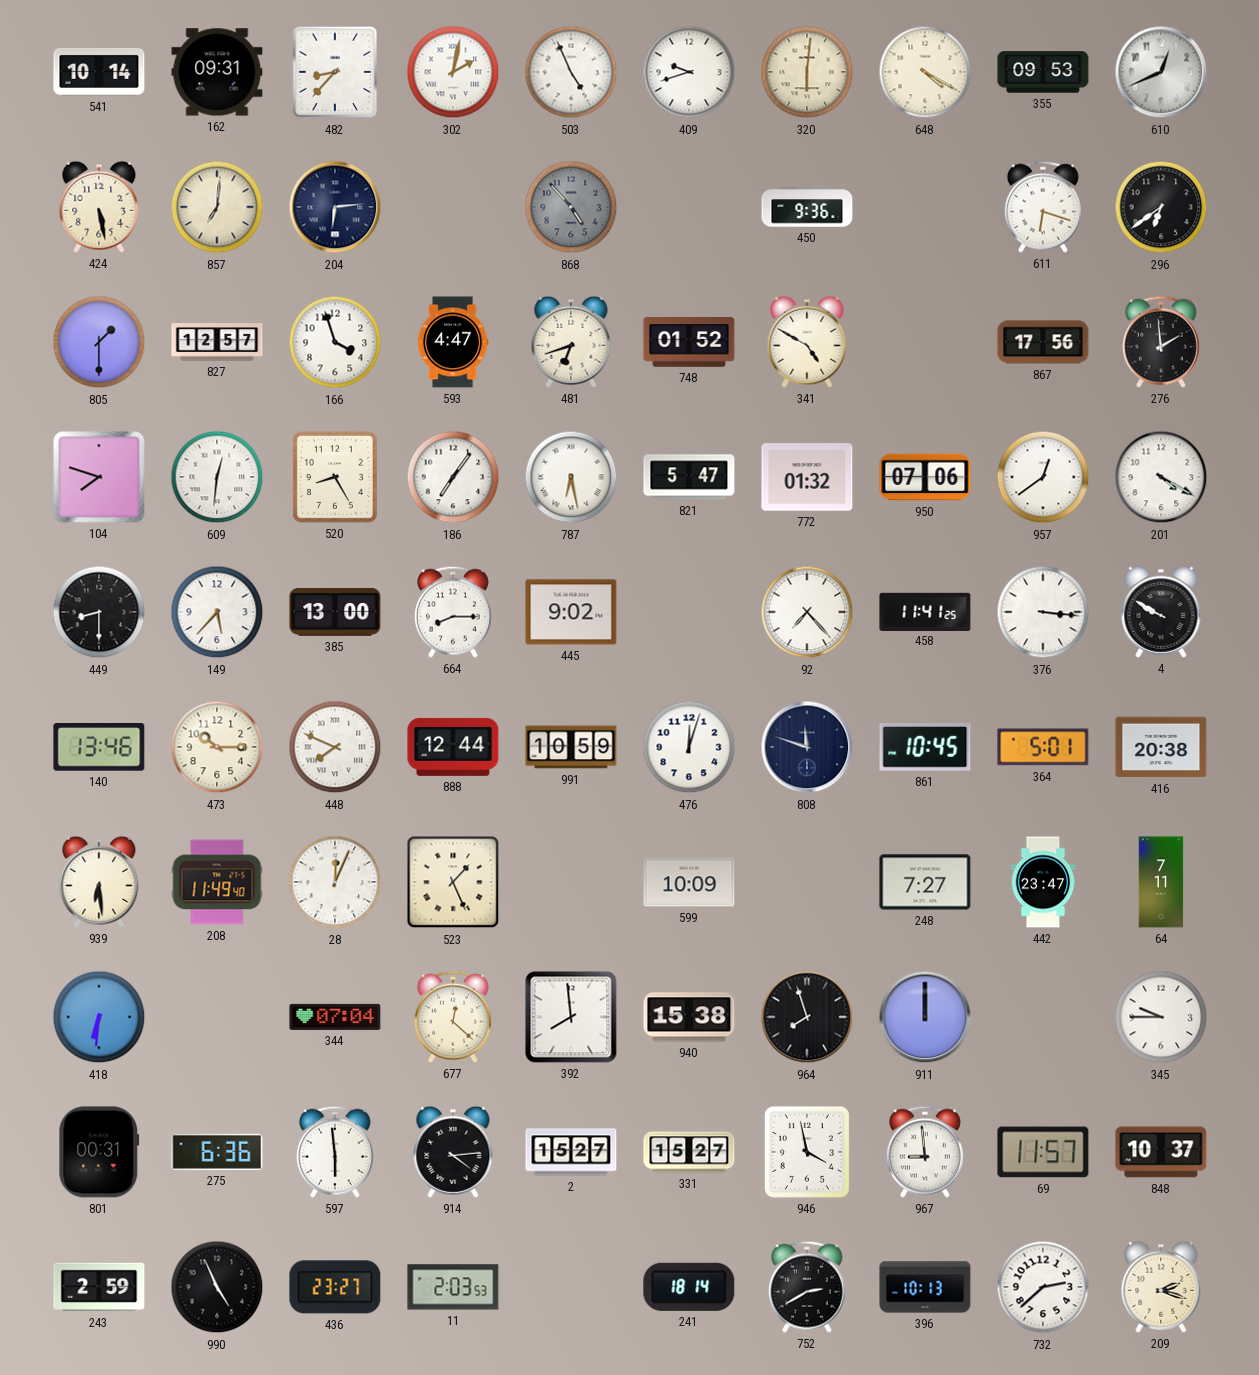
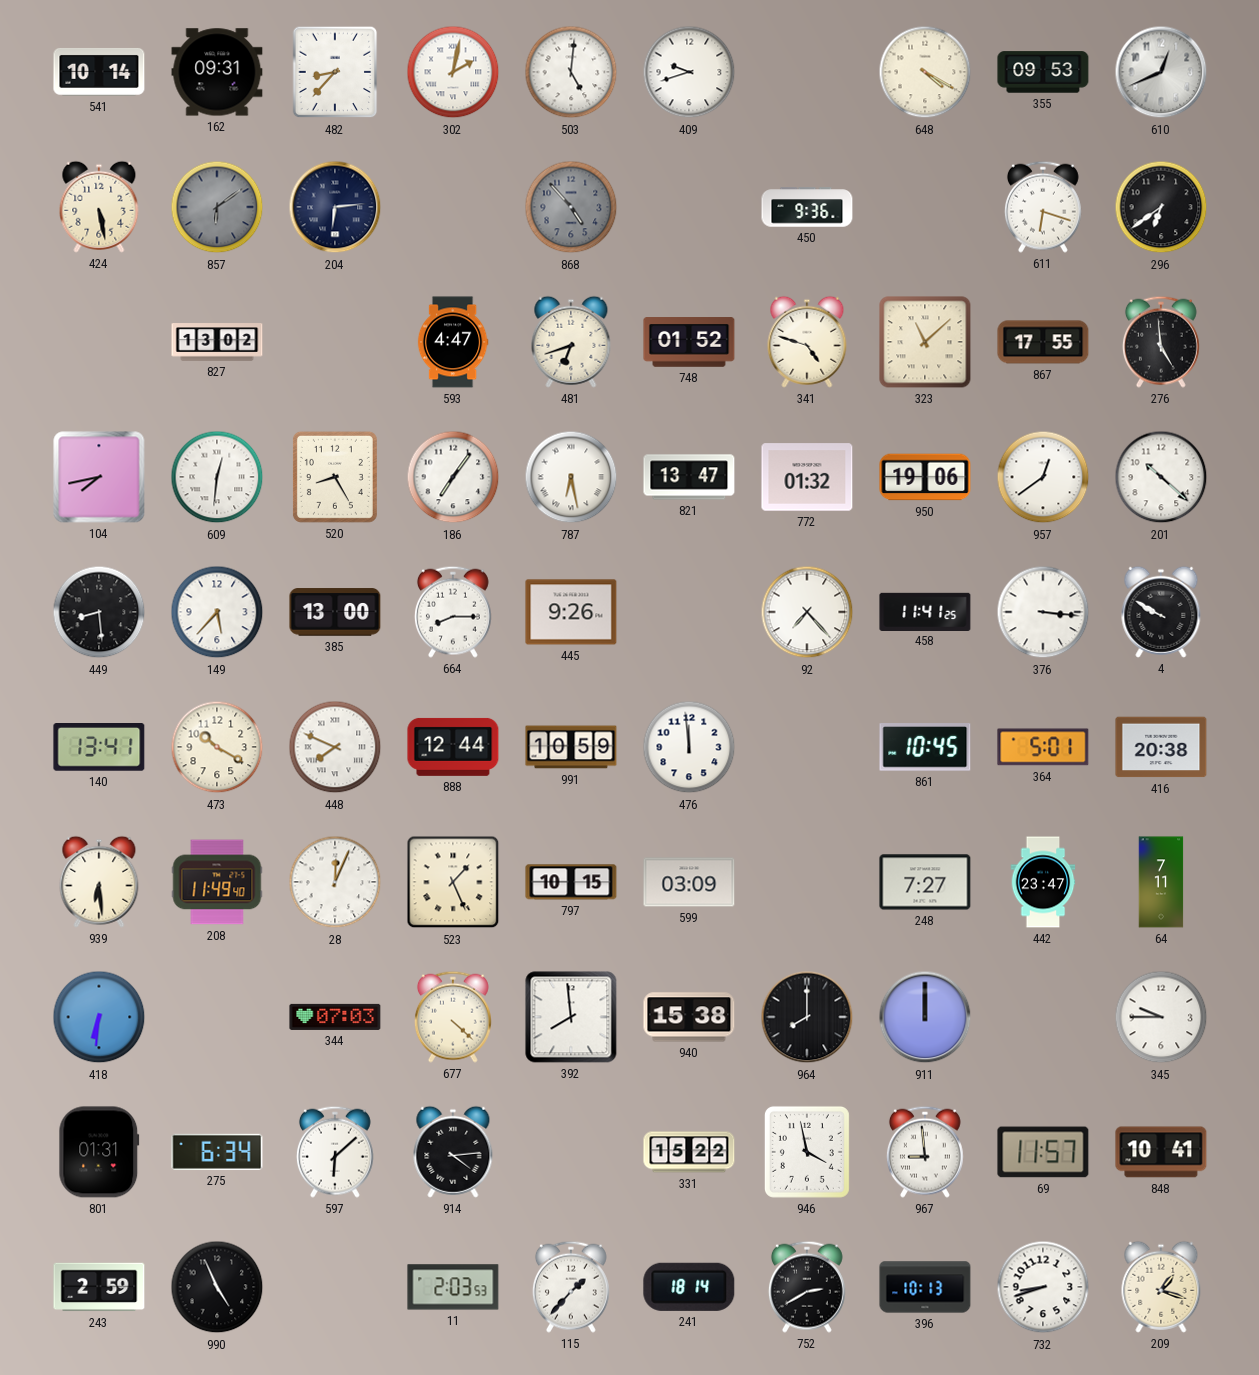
503: 4:56 -> 5:01 (571, 72)
320: 6:01 -> none (807, 72)
857: 7:01 -> 6:09 (217, 207)
857 dial: cream -> grey (217, 207)
805: 1:30 -> none (99, 342)
827: 12:57 -> 13:02 (217, 342)
166: 3:57 -> none (335, 342)
341: 4:50 -> 4:48 (807, 342)
323: none -> 11:08 (925, 342)
867: 17:56 -> 17:55 (1043, 342)
276: 1:59 -> 4:59 (1161, 342)
104: 7:48 -> 7:43 (99, 477)
821: 5:47 -> 13:47 (689, 477)
950: 07:06 -> 19:06 (925, 477)
201: 4:20 -> 10:22 (1161, 477)
449: 8:30 -> 8:29 (99, 612)
445: 9:02 -> 9:26 (571, 612)
140: 13:46 -> 13:41 (99, 748)
473: 10:15 -> 10:20 (217, 747)
476: 12:03 -> 11:59 (689, 747)
808: 11:48 -> none (807, 747)
797: none -> 10:15 (571, 882)
599: 10:09 -> 03:09 (689, 882)
344: 07:04 -> 07:03 (335, 1017)
677: 12:22 -> 4:22 (453, 1017)
964: 7:57 -> 8:00 (807, 1017)
801: 00:31 -> 01:31 (99, 1152)
275: 6:36 -> 6:34 (217, 1152)
597: 5:59 -> 6:08 (335, 1152)
2: 15:27 -> none (571, 1152)
331: 15:27 -> 15:22 (689, 1152)
848: 10:37 -> 10:41 (1161, 1152)
436: 23:27 -> none (335, 1287)
115: none -> 1:37 (571, 1287)
732: 2:38 -> 8:42 (1043, 1287)
209: 2:18 -> 1:18 (1161, 1287)
